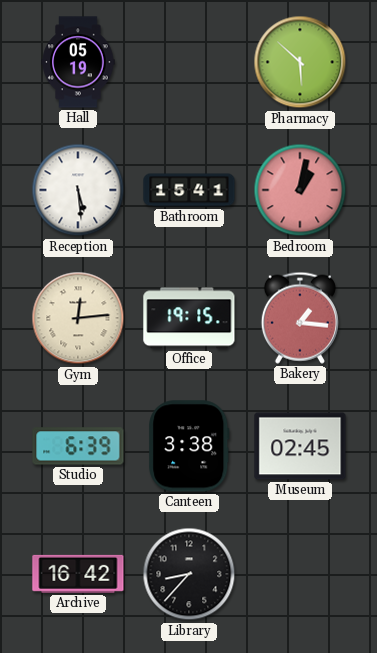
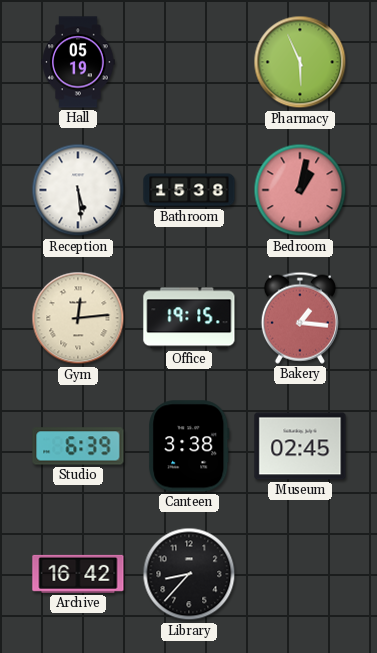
Pharmacy: 5:52 -> 5:56 (300, 62)
Bathroom: 15:41 -> 15:38 (189, 190)
